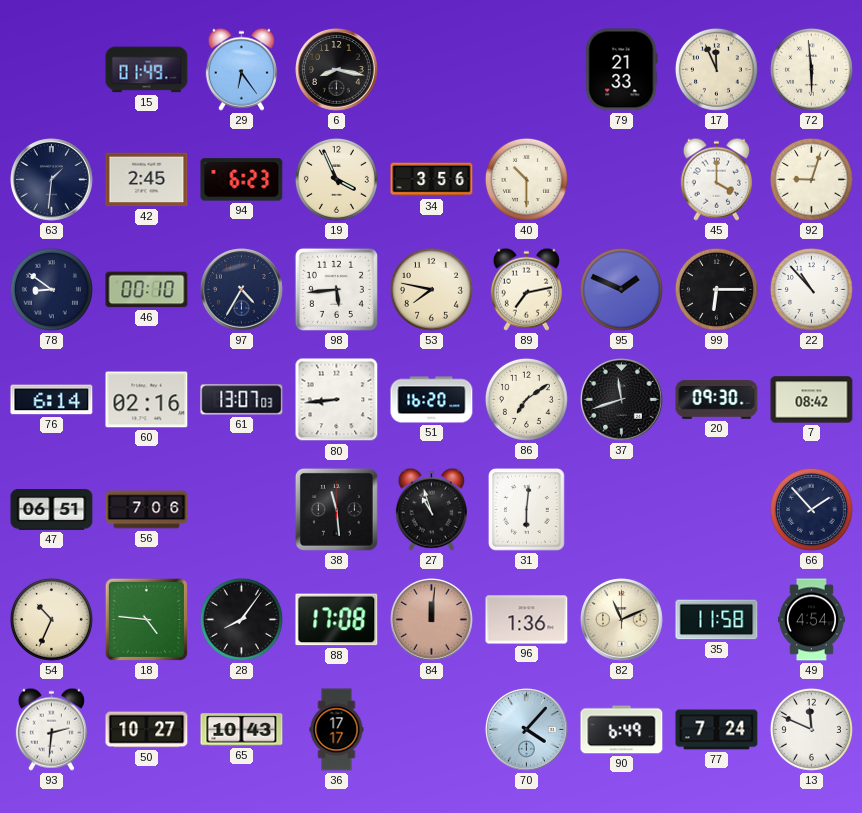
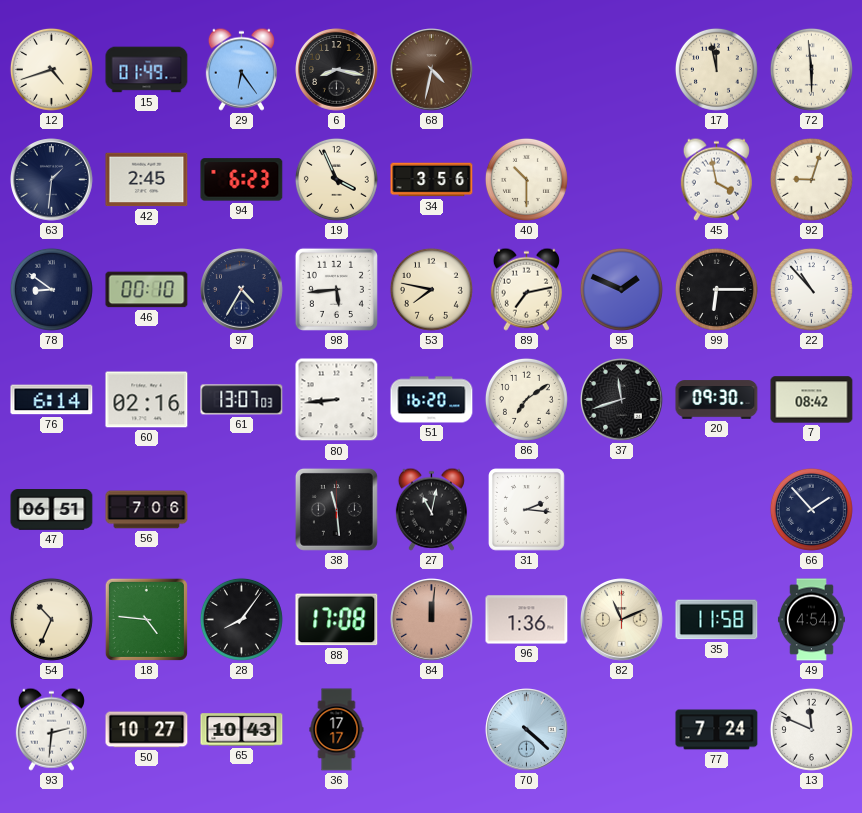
12: none -> 4:42 (51, 69)
68: none -> 4:32 (432, 70)
79: 21:33 -> none (621, 70)
17: 11:56 -> 11:58 (716, 69)
45: 4:00 -> 3:58 (716, 179)
27: 10:57 -> 11:02 (431, 509)
31: 6:01 -> 2:16 (527, 510)
70: 4:07 -> 4:22 (527, 730)
90: 6:49 -> none (622, 730)
